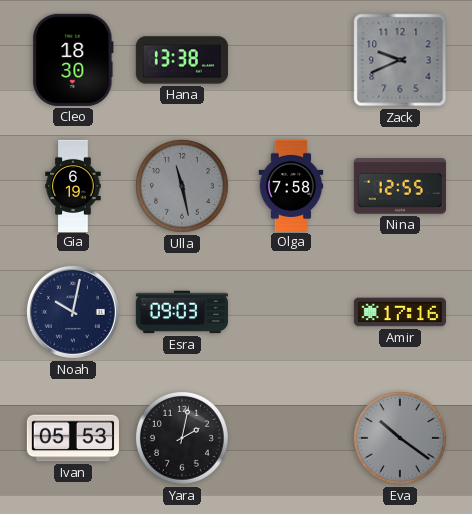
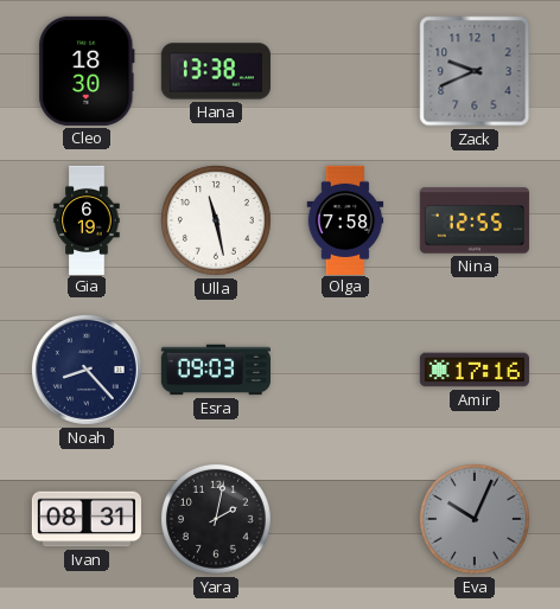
Ulla dial: grey -> white (216, 220)
Noah: 10:02 -> 8:23 (87, 370)
Ivan: 05:53 -> 08:31 (87, 519)
Eva: 10:21 -> 10:04 (475, 519)
